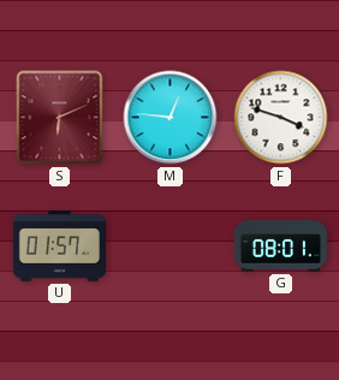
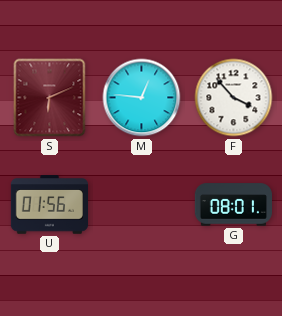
F: 3:48 -> 3:53 (234, 98)
U: 01:57 -> 01:56 (49, 205)
